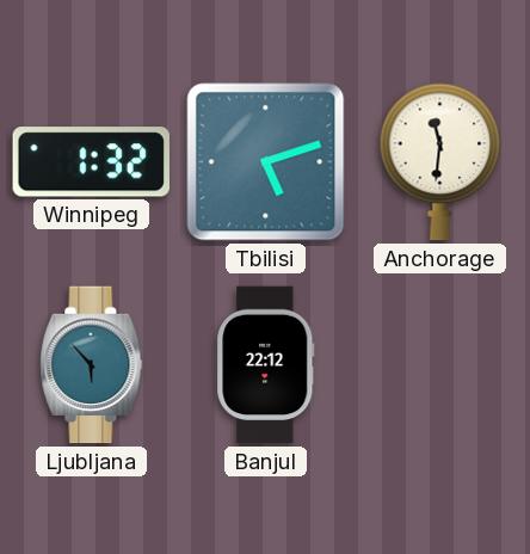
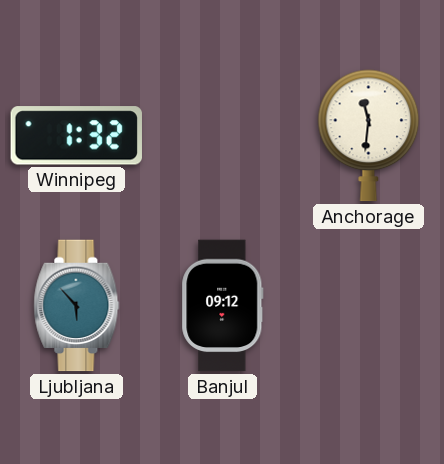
Tbilisi: 5:12 -> none (266, 162)
Banjul: 22:12 -> 09:12 (223, 306)
